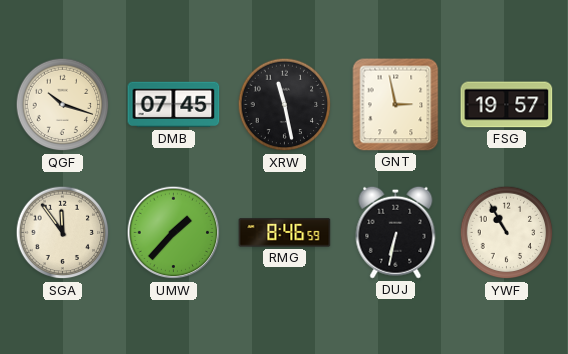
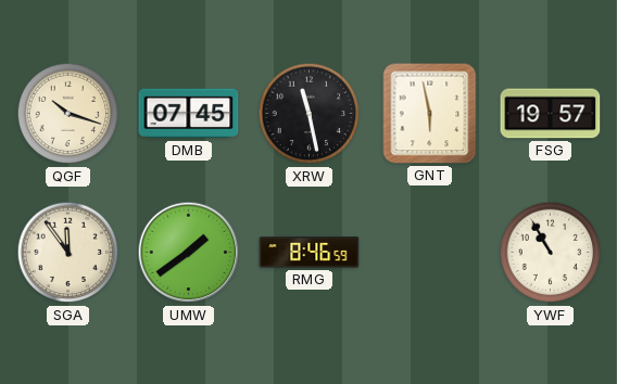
GNT: 2:58 -> 5:58 (430, 114)
UMW: 1:37 -> 1:39 (189, 253)
DUJ: 6:32 -> none (396, 232)
